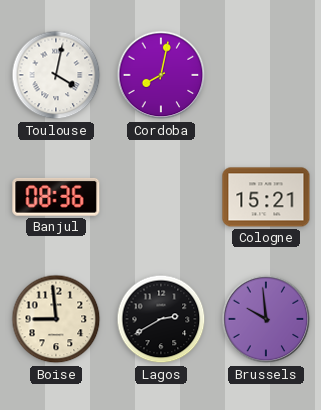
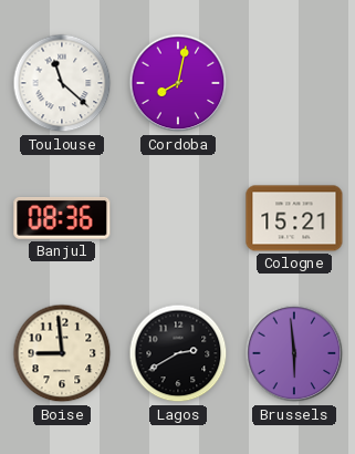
Toulouse: 4:02 -> 11:22 (62, 83)
Brussels: 9:59 -> 5:59 (294, 353)
